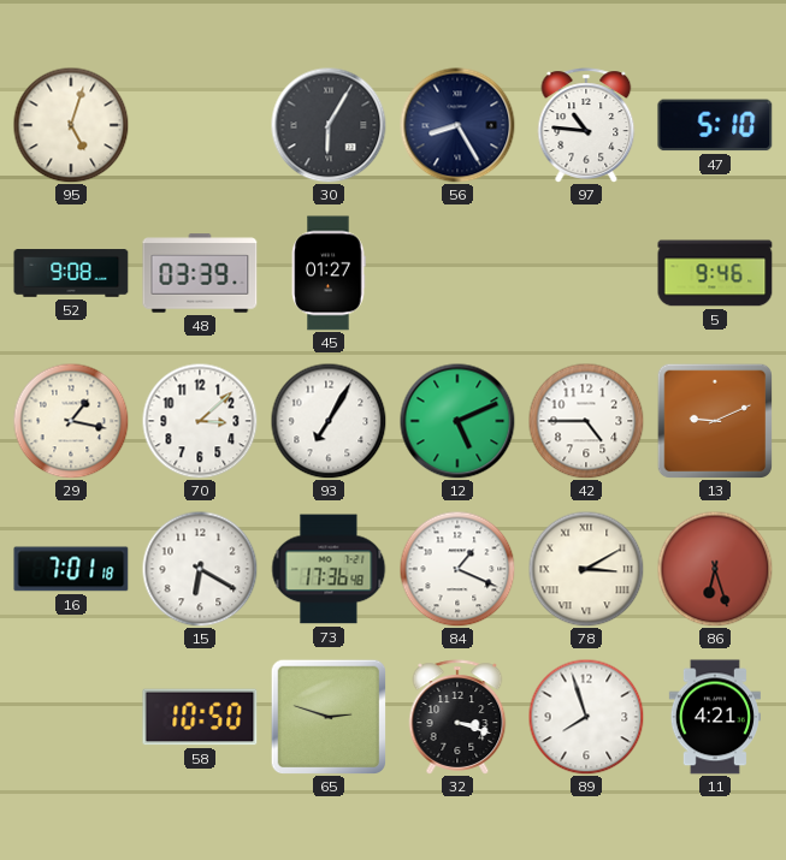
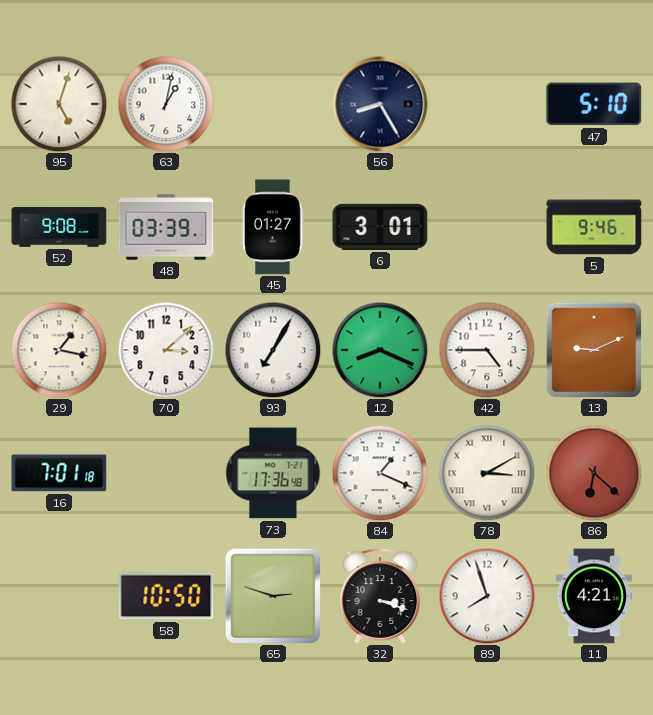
63: none -> 1:02 (166, 104)
30: 6:05 -> none (329, 125)
97: 10:46 -> none (586, 125)
6: none -> 3:01 (380, 227)
12: 5:11 -> 8:19 (380, 350)
15: 6:20 -> none (200, 569)
86: 6:27 -> 6:22 (594, 473)
